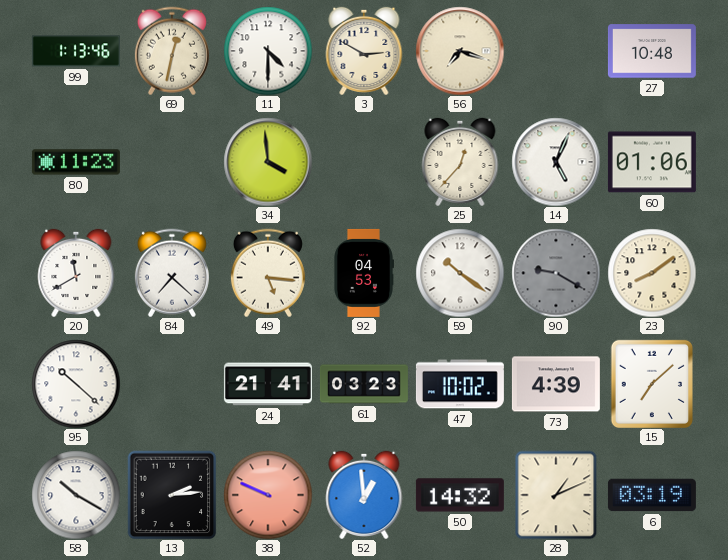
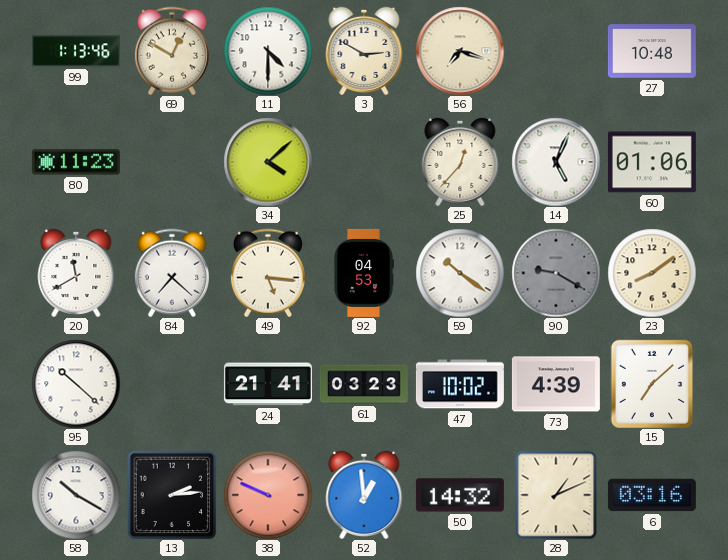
69: 12:32 -> 12:50 (172, 51)
34: 3:59 -> 4:08 (268, 162)
6: 03:19 -> 03:16 (652, 495)
